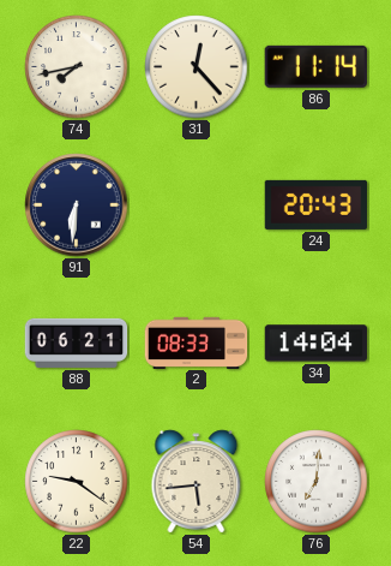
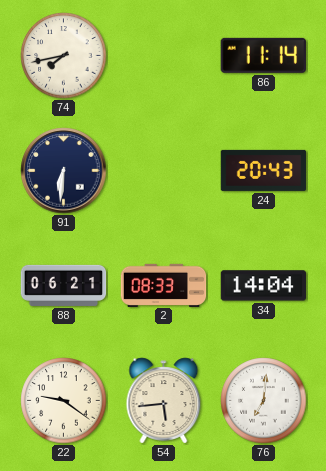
31: 12:23 -> none (197, 67)
